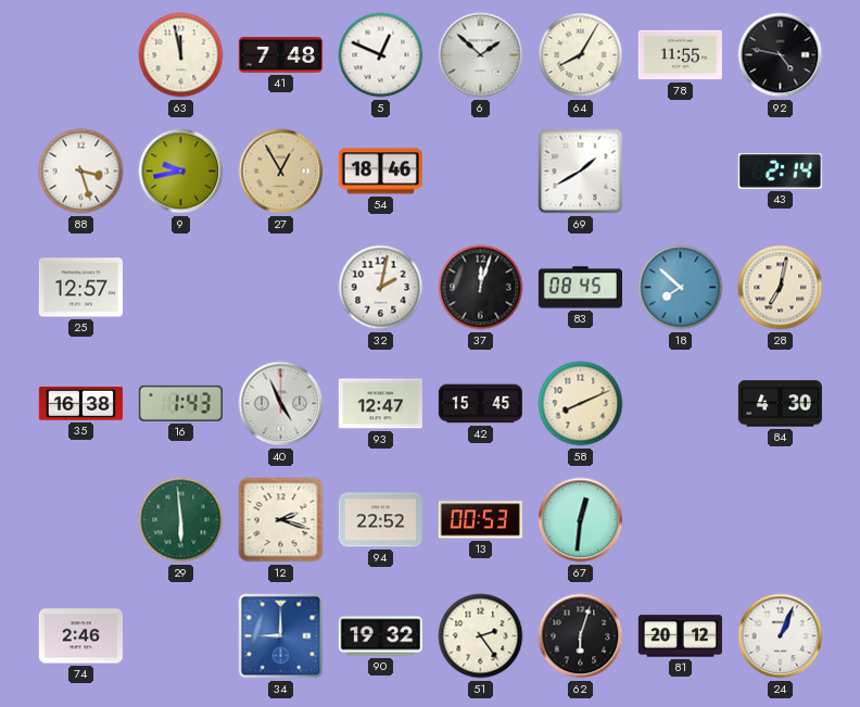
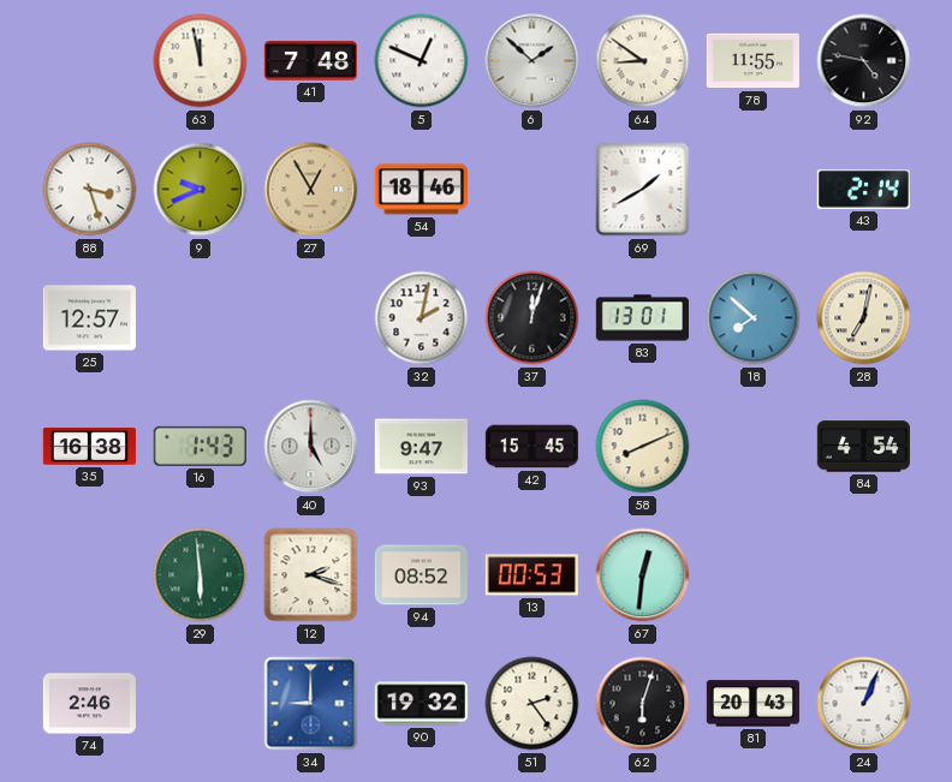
64: 8:05 -> 8:51 (643, 61)
9: 9:43 -> 9:41 (201, 190)
83: 08:45 -> 13:01 (642, 318)
40: 4:56 -> 5:00 (311, 447)
93: 12:47 -> 9:47 (421, 447)
84: 4:30 -> 4:54 (863, 447)
94: 22:52 -> 08:52 (421, 575)
81: 20:12 -> 20:43 (752, 704)
